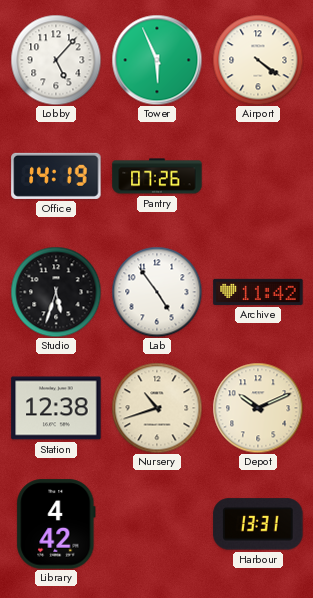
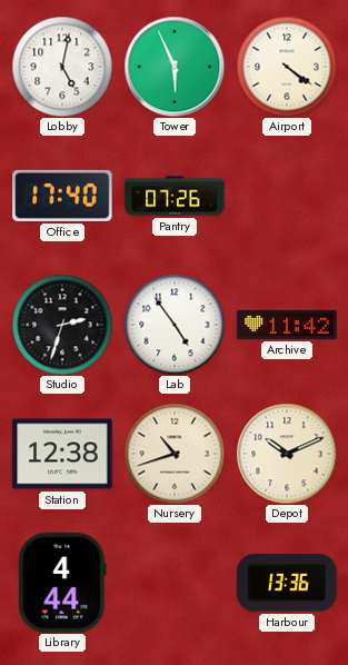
Lobby: 5:07 -> 5:02 (62, 67)
Office: 14:19 -> 17:40 (62, 196)
Studio: 5:33 -> 2:33 (62, 325)
Library: 4:42 -> 4:44 (62, 583)
Harbour: 13:31 -> 13:36 (287, 583)
